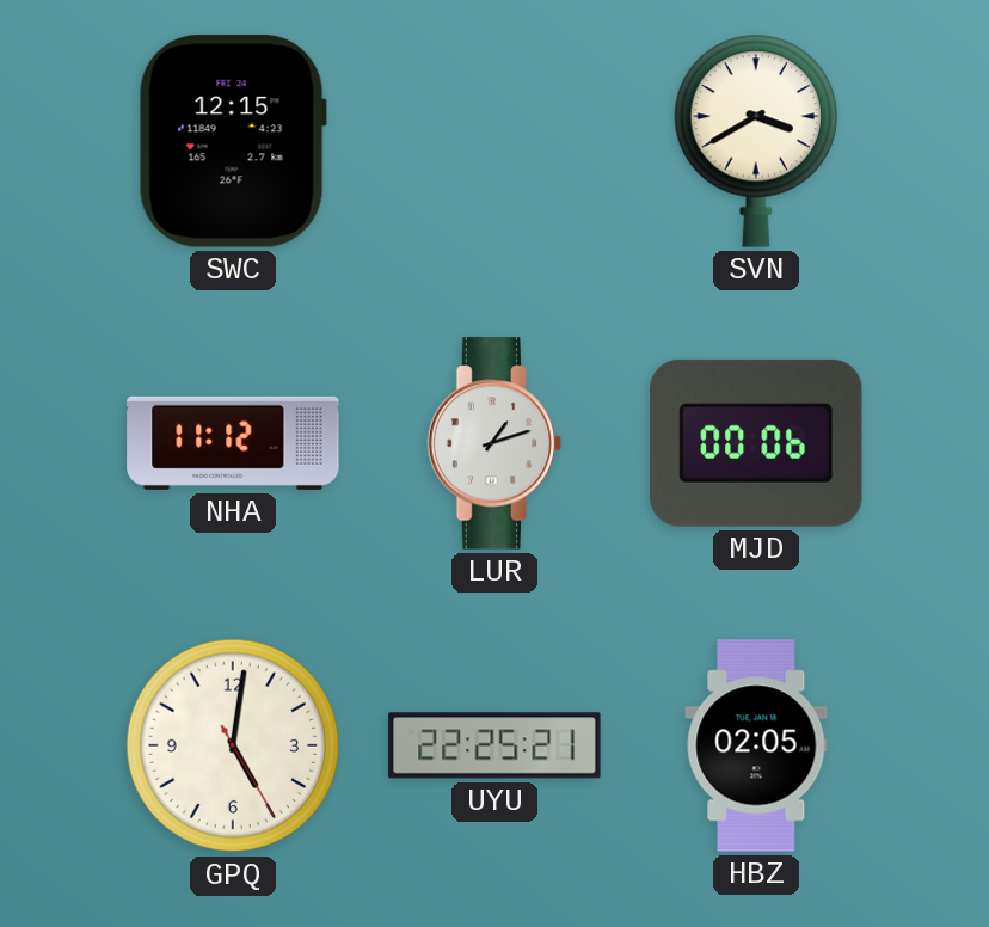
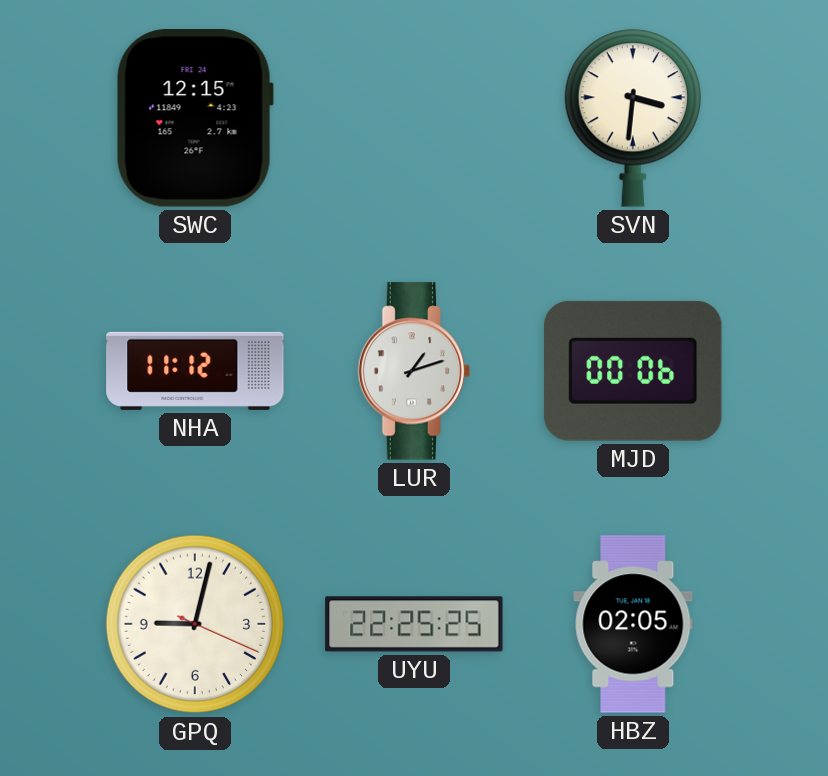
SVN: 3:40 -> 3:31 (632, 118)
GPQ: 5:01 -> 9:02 (195, 624)
UYU: 22:25:21 -> 22:25:25 (414, 624)
